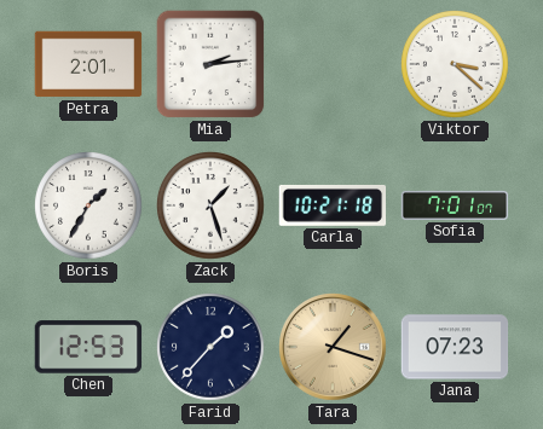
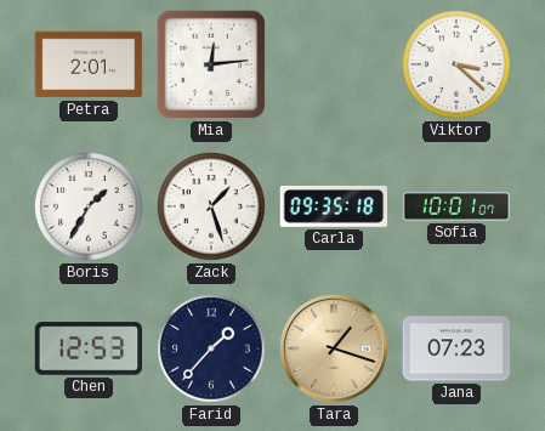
Mia: 2:14 -> 12:14 (211, 64)
Carla: 10:21 -> 09:35 (334, 206)
Sofia: 7:01 -> 10:01 (456, 206)
